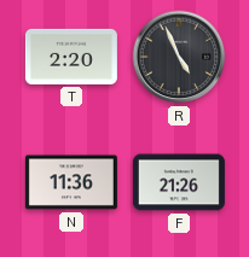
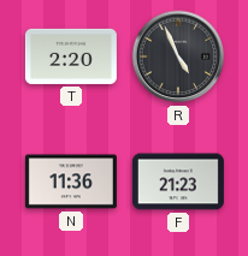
F: 21:26 -> 21:23 (178, 181)
